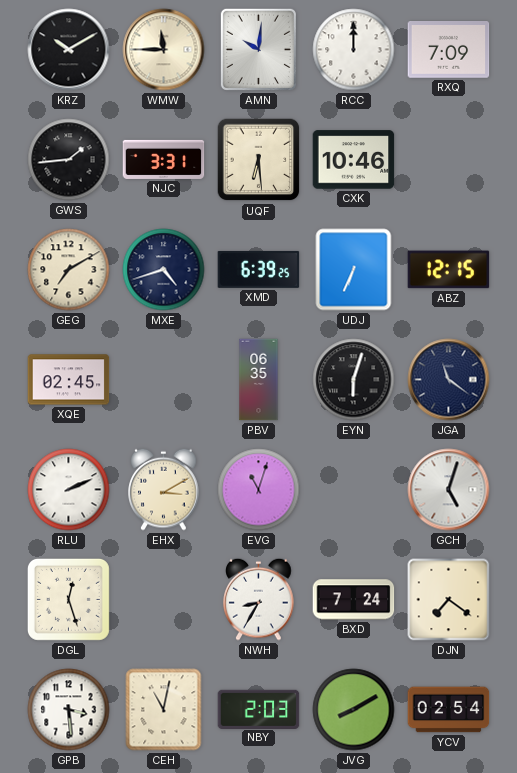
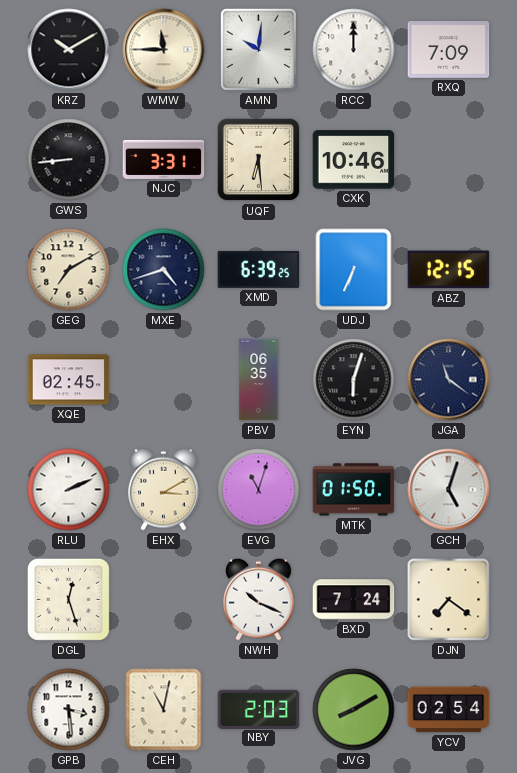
GWS: 1:44 -> 8:44 (69, 160)
MTK: none -> 01:50 (354, 490)
NWH: 8:35 -> 10:19 (259, 599)
